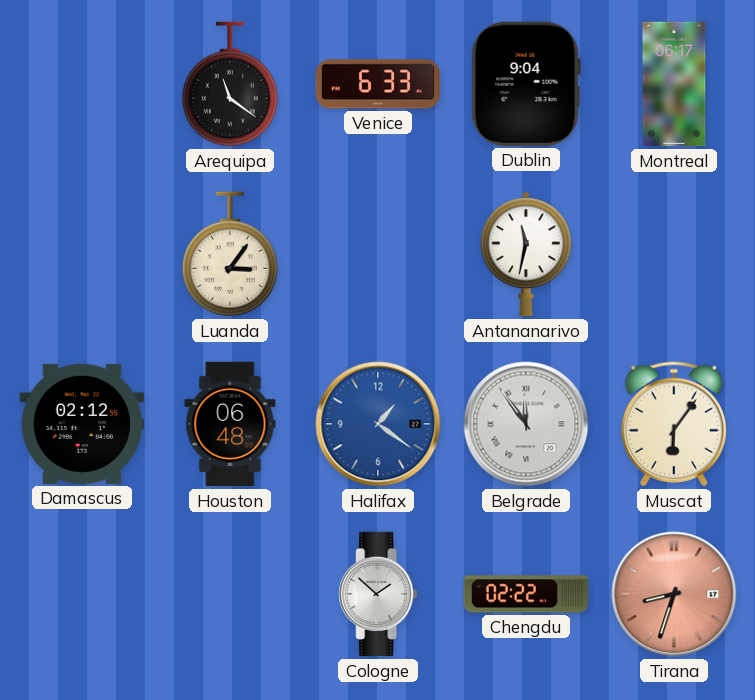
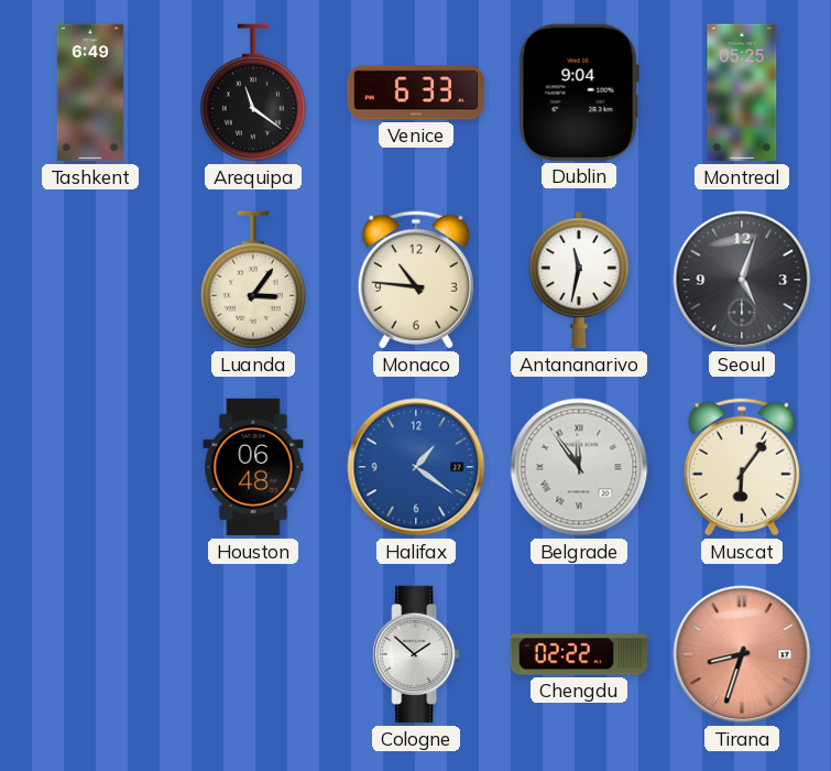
Tashkent: none -> 6:49 (90, 93)
Montreal: 06:17 -> 05:25 (742, 93)
Monaco: none -> 10:46 (416, 280)
Seoul: none -> 5:03 (742, 280)
Damascus: 02:12 -> none (81, 424)
